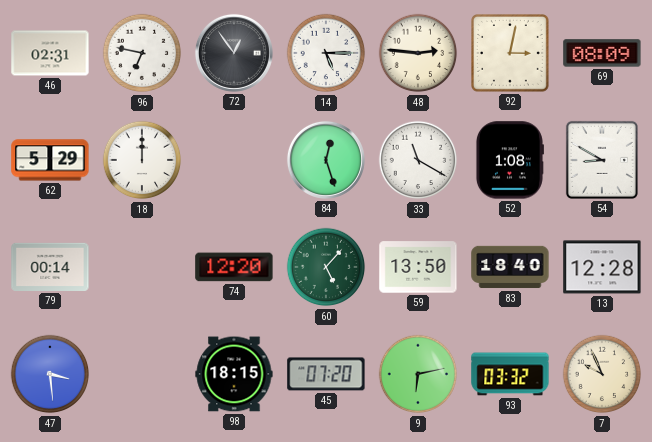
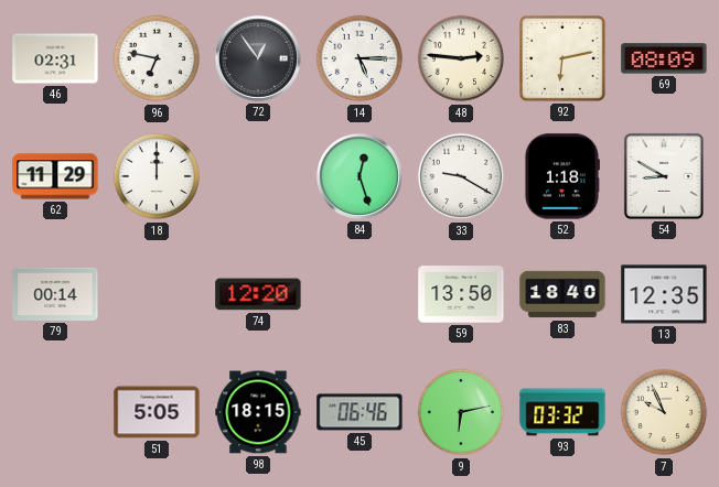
92: 3:02 -> 6:13 (564, 59)
62: 5:29 -> 11:29 (55, 176)
33: 11:20 -> 9:20 (461, 176)
52: 1:08 -> 1:18 (561, 176)
60: 5:07 -> none (326, 267)
13: 12:28 -> 12:35 (664, 294)
47: 3:29 -> none (50, 374)
51: none -> 5:05 (157, 412)
45: 07:20 -> 06:46 (359, 412)
